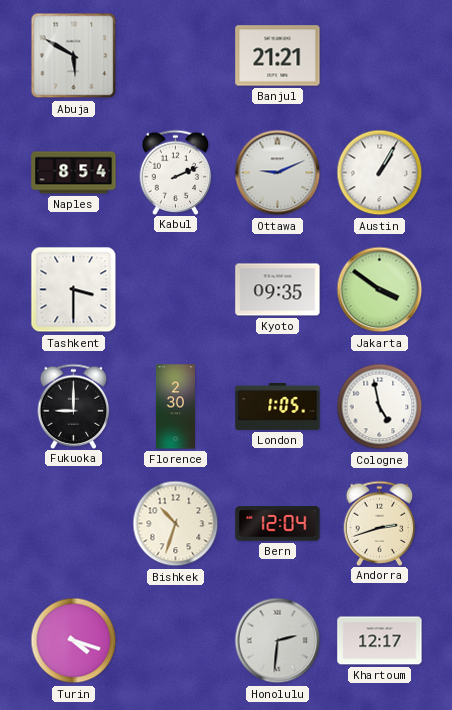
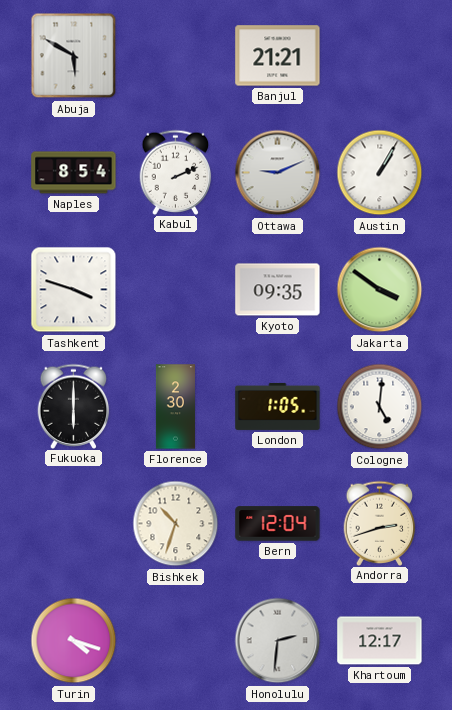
Tashkent: 3:30 -> 3:48 (74, 290)
Fukuoka: 9:00 -> 6:00 (74, 406)
Cologne: 4:58 -> 5:01 (380, 407)
